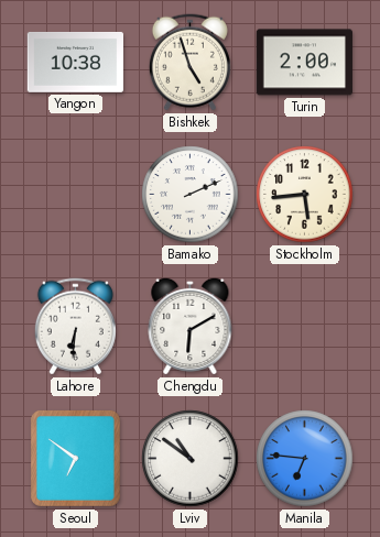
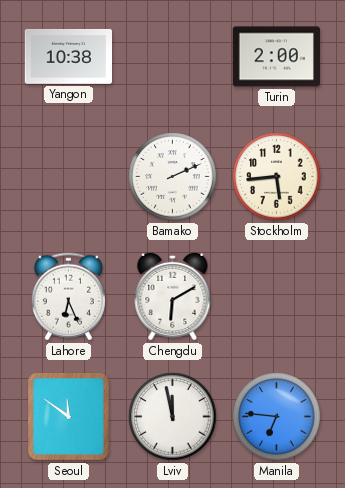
Bishkek: 4:57 -> none (189, 63)
Lahore: 6:31 -> 6:26 (68, 297)
Seoul: 6:51 -> 11:51 (68, 416)
Lviv: 10:51 -> 11:58 (173, 417)
